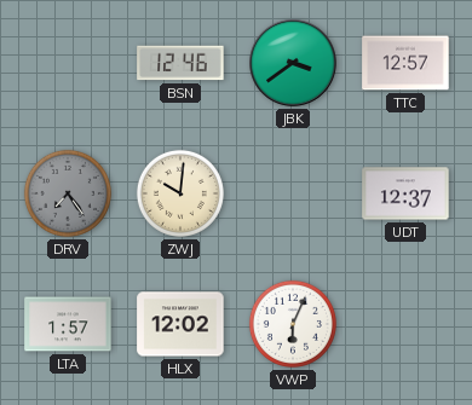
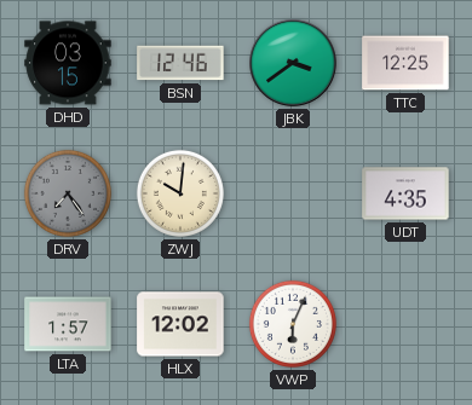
DHD: none -> 03:15 (68, 63)
TTC: 12:57 -> 12:25 (405, 63)
UDT: 12:37 -> 4:35 (405, 193)
